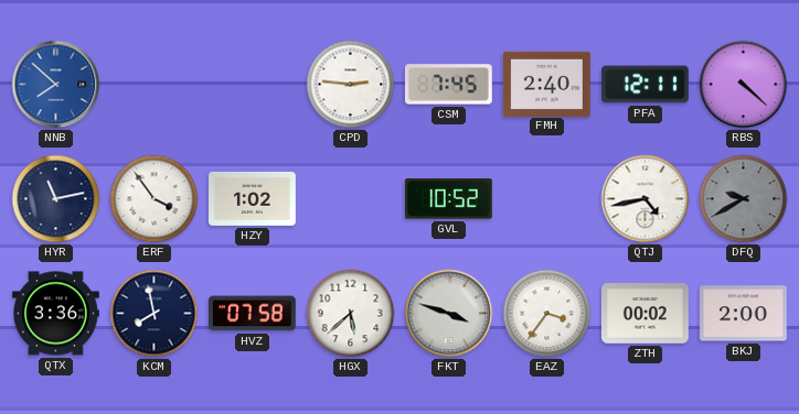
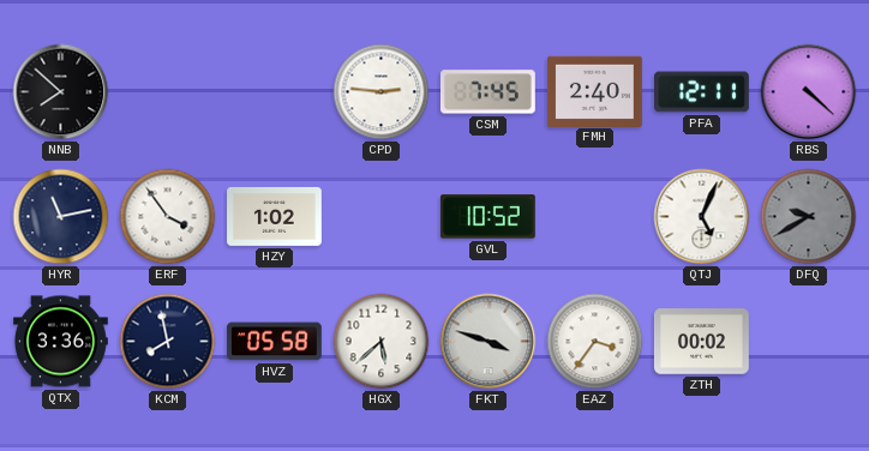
NNB dial: blue -> black (61, 92)
QTJ: 4:43 -> 5:04 (702, 217)
HVZ: 07:58 -> 05:58 (275, 342)
BKJ: 2:00 -> none (743, 314)
